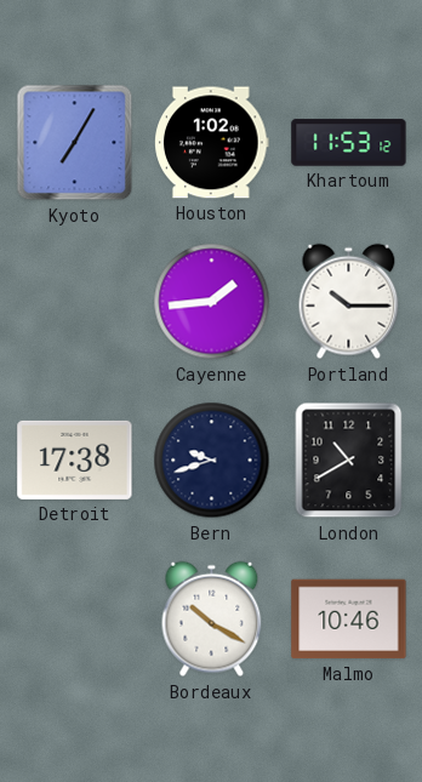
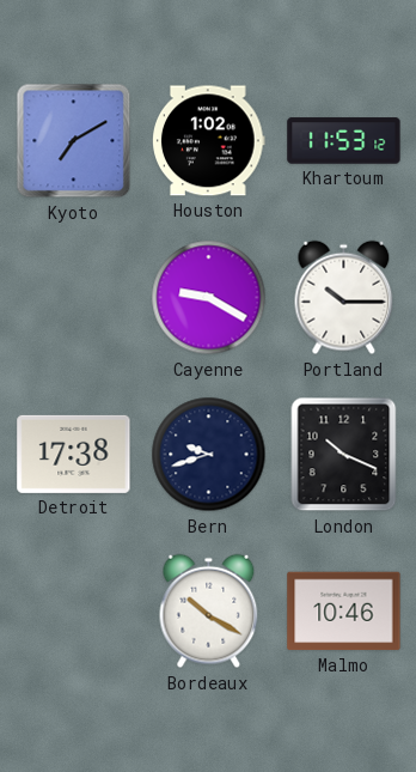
Kyoto: 7:05 -> 7:10 (74, 141)
Cayenne: 1:44 -> 9:20 (209, 298)
London: 10:40 -> 10:19 (344, 455)
